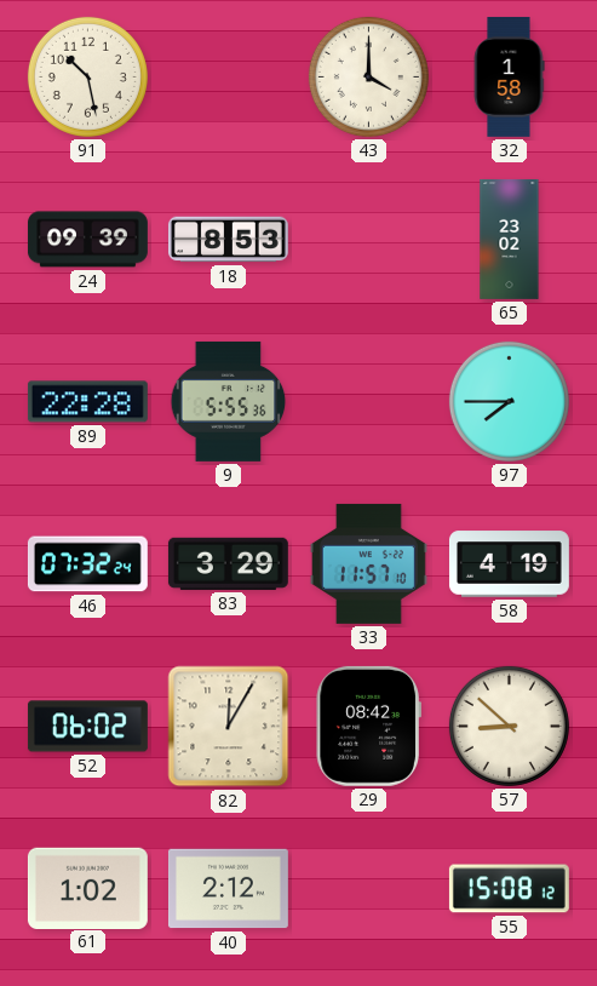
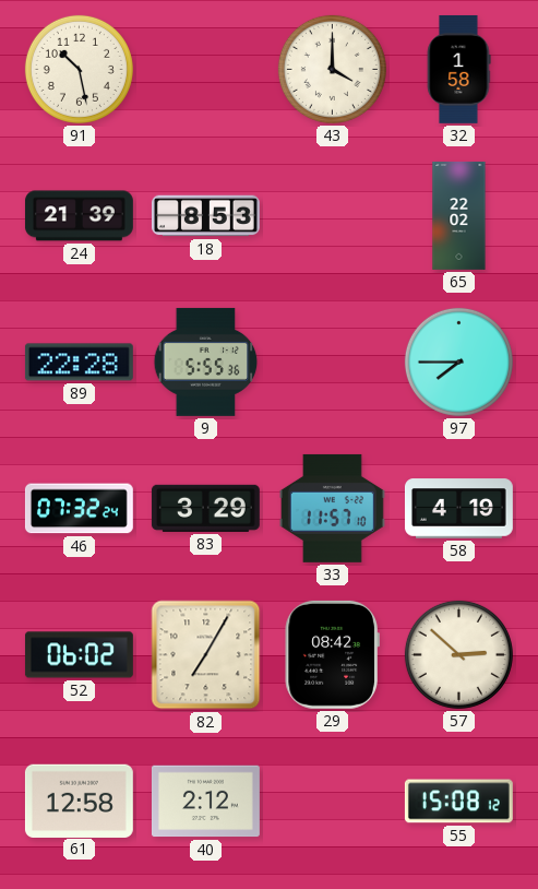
24: 09:39 -> 21:39 (79, 216)
65: 23:02 -> 22:02 (459, 215)
82: 12:05 -> 7:05 (206, 655)
57: 8:52 -> 2:52 (458, 654)
61: 1:02 -> 12:58 (79, 801)
